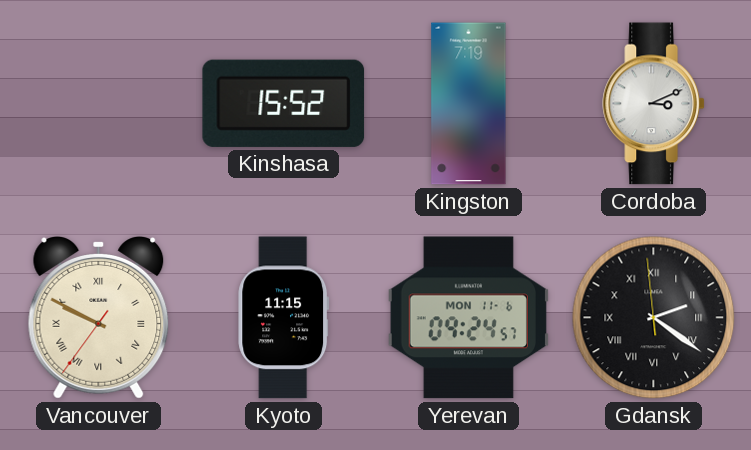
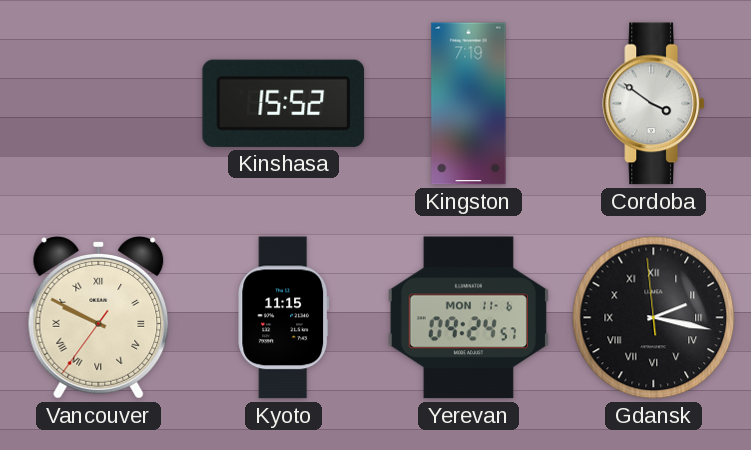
Cordoba: 3:11 -> 3:51 (653, 104)
Gdansk: 2:20 -> 2:16 (654, 318)
